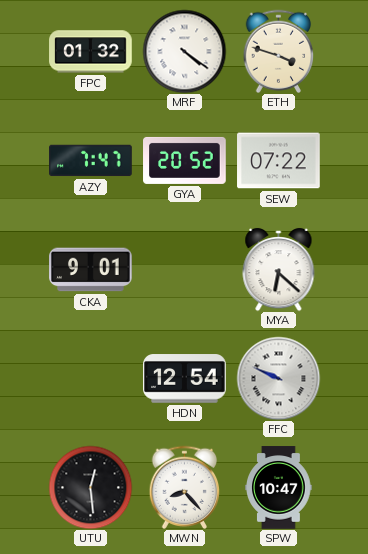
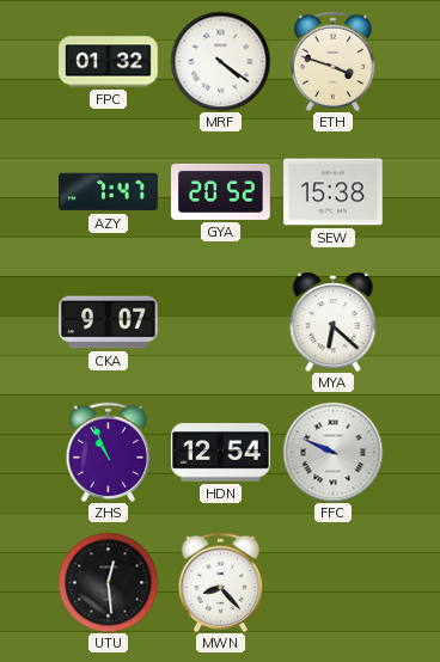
SEW: 07:22 -> 15:38 (334, 192)
CKA: 9:01 -> 9:07 (109, 323)
ZHS: none -> 10:56 (109, 452)
SPW: 10:47 -> none (279, 488)
